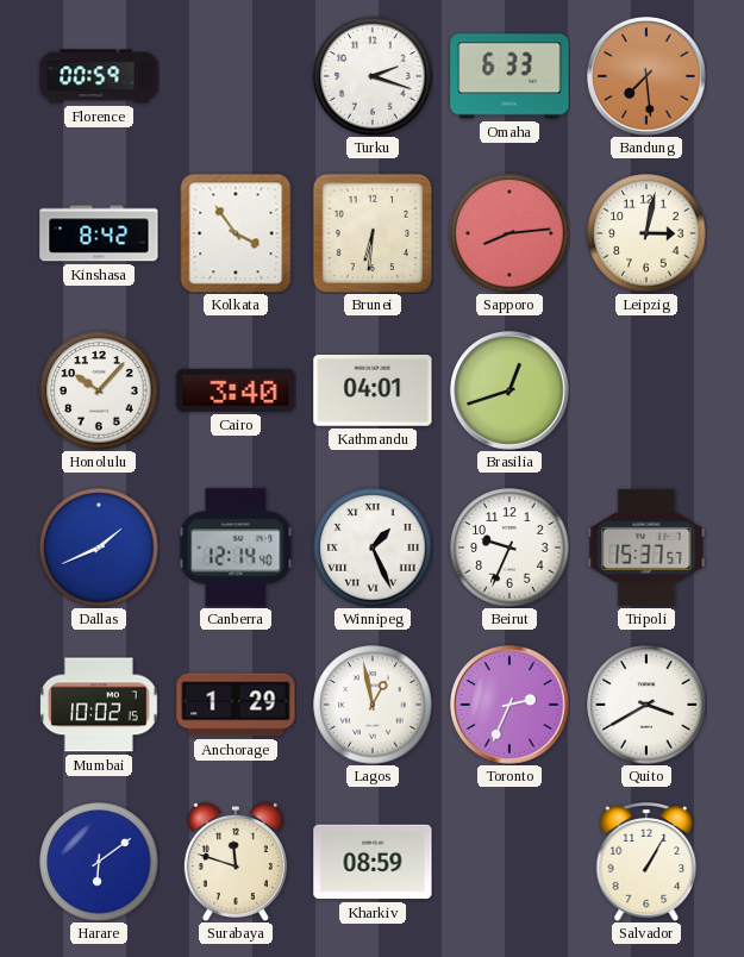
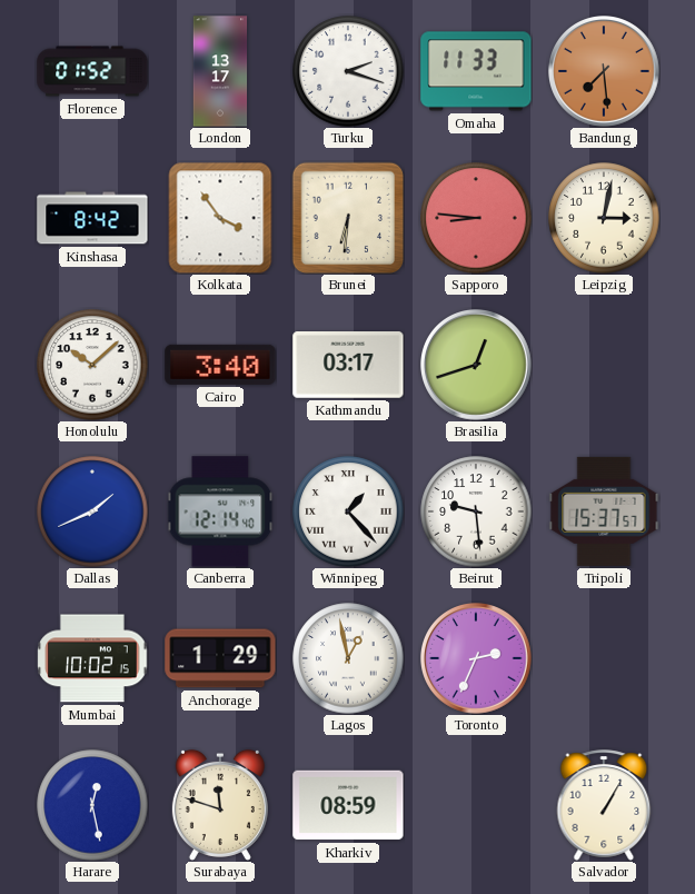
Florence: 00:59 -> 01:52 (92, 71)
London: none -> 13:17 (220, 71)
Omaha: 6:33 -> 11:33 (476, 71)
Sapporo: 8:14 -> 8:46 (476, 218)
Honolulu: 10:07 -> 10:08 (92, 365)
Kathmandu: 04:01 -> 03:17 (348, 366)
Winnipeg: 1:26 -> 1:23 (348, 511)
Beirut: 9:34 -> 9:29 (476, 511)
Quito: 3:40 -> none (646, 705)
Harare: 6:09 -> 12:28 (92, 805)
